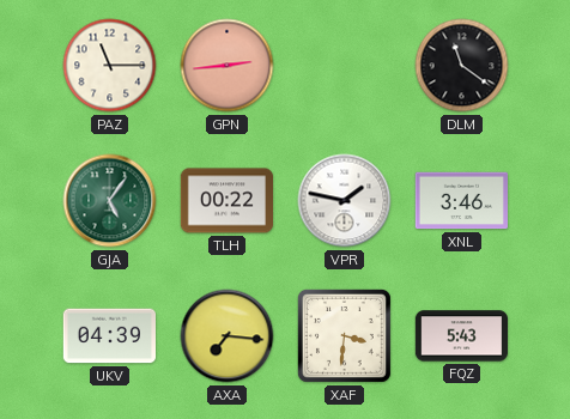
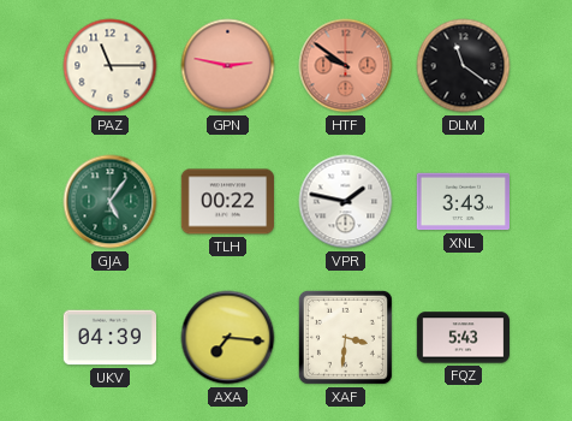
GPN: 2:44 -> 2:47 (228, 66)
HTF: none -> 9:51 (346, 66)
XNL: 3:46 -> 3:43 (463, 202)
